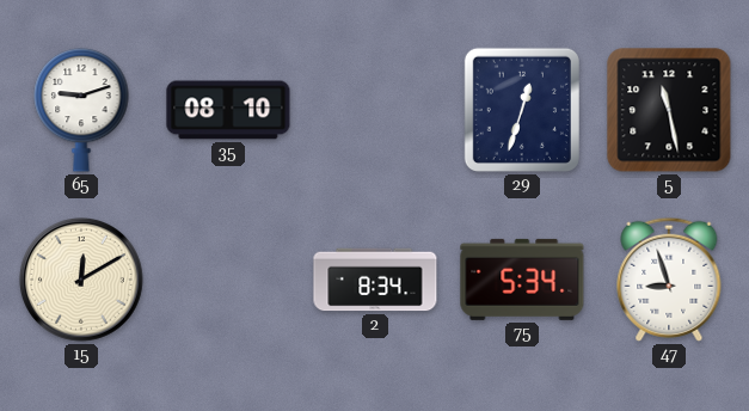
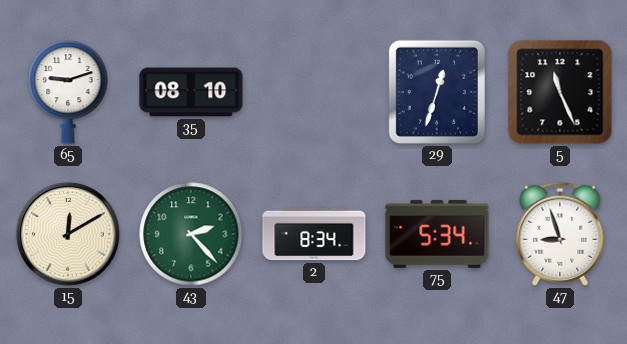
5: 11:28 -> 11:26 (560, 92)
43: none -> 2:23 (191, 234)
